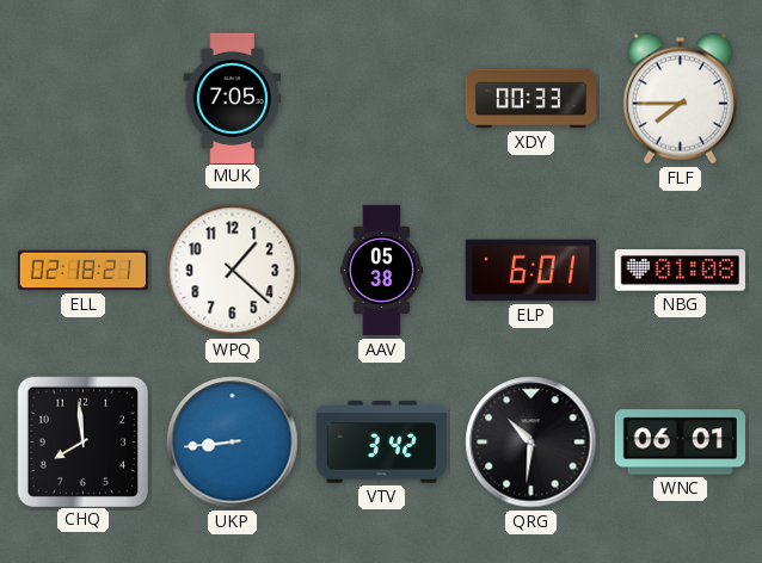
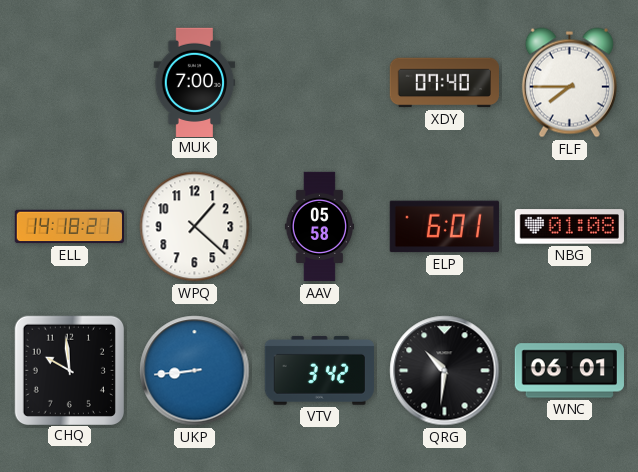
MUK: 7:05 -> 7:00 (195, 82)
XDY: 00:33 -> 07:40 (444, 83)
ELL: 02:18 -> 14:18 (69, 227)
AAV: 05:38 -> 05:58 (319, 227)
CHQ: 7:59 -> 9:59 (69, 370)
